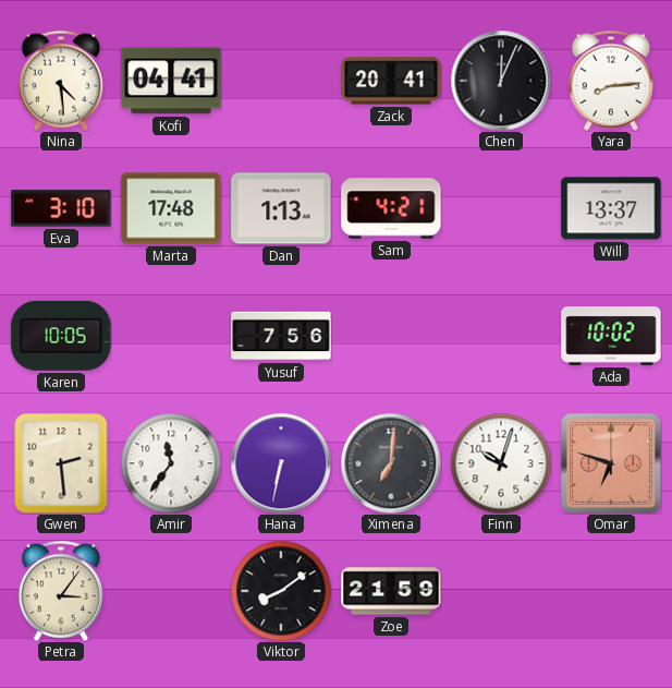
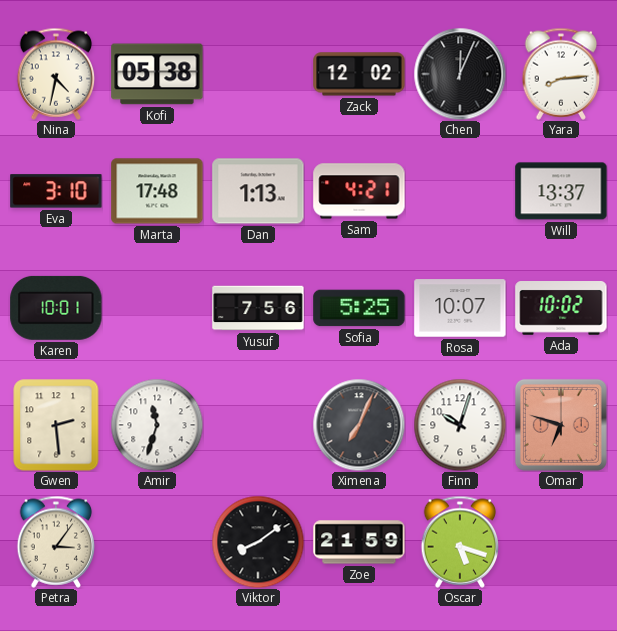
Nina: 4:29 -> 4:32 (56, 74)
Kofi: 04:41 -> 05:38 (157, 74)
Zack: 20:41 -> 12:02 (359, 74)
Karen: 10:05 -> 10:01 (56, 308)
Sofia: none -> 5:25 (359, 308)
Rosa: none -> 10:07 (460, 308)
Amir: 11:36 -> 11:33 (157, 425)
Hana: 6:32 -> none (281, 463)
Ximena: 7:01 -> 7:04 (359, 425)
Oscar: none -> 5:18 (460, 542)
